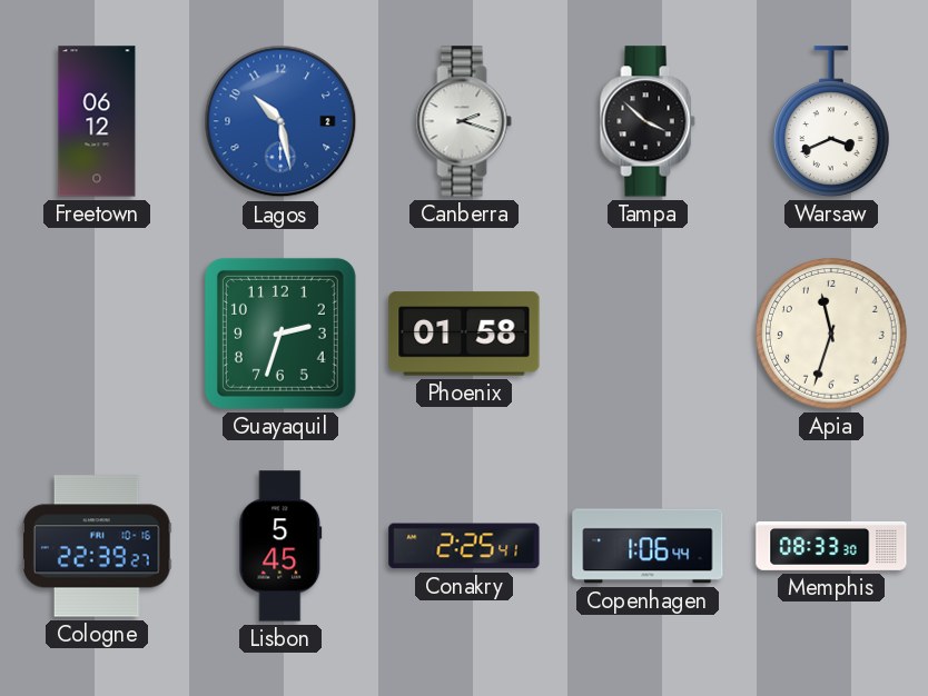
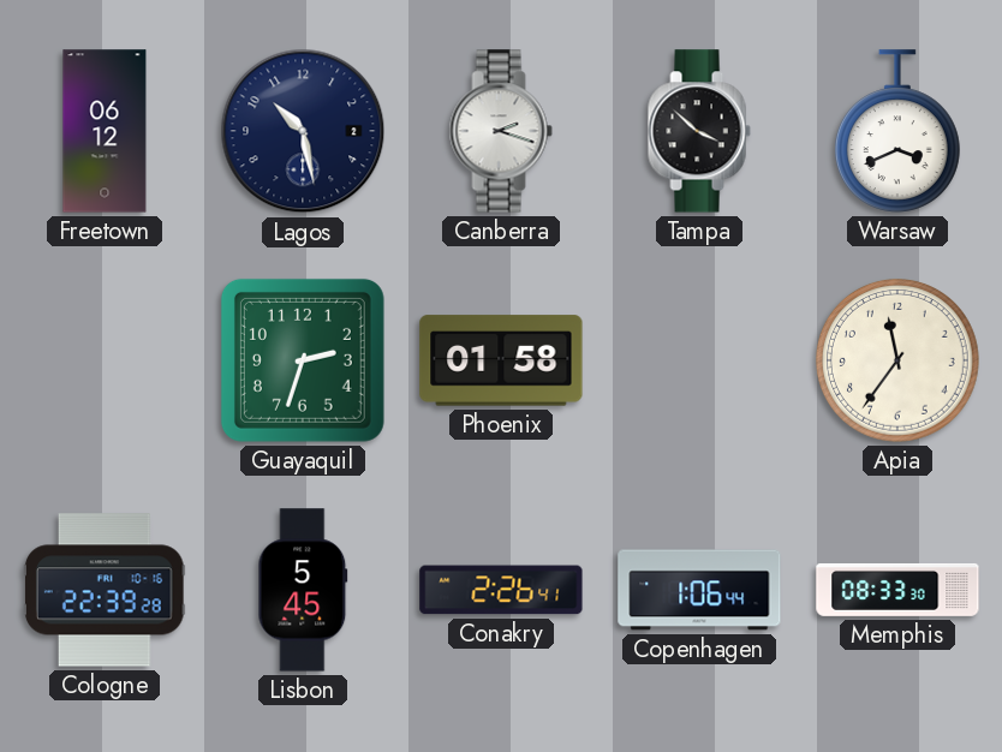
Lagos dial: blue -> navy (303, 131)
Apia: 11:33 -> 11:36 (897, 360)
Cologne: 22:39:27 -> 22:39:28 (105, 590)
Conakry: 2:25 -> 2:26 (501, 590)
